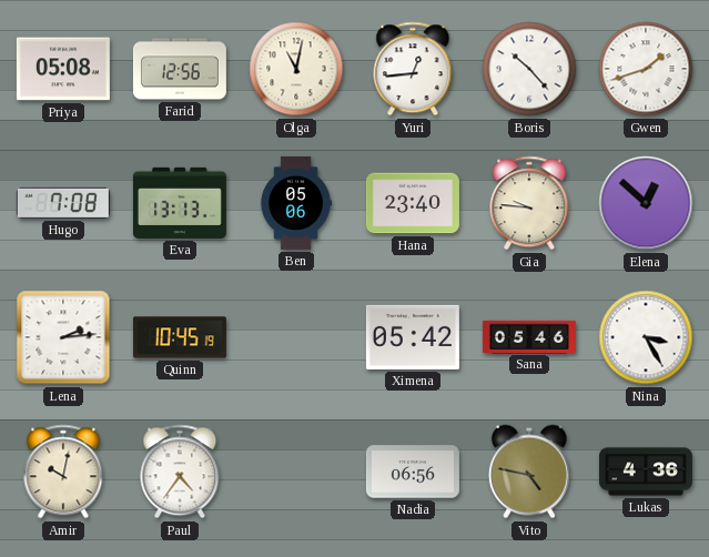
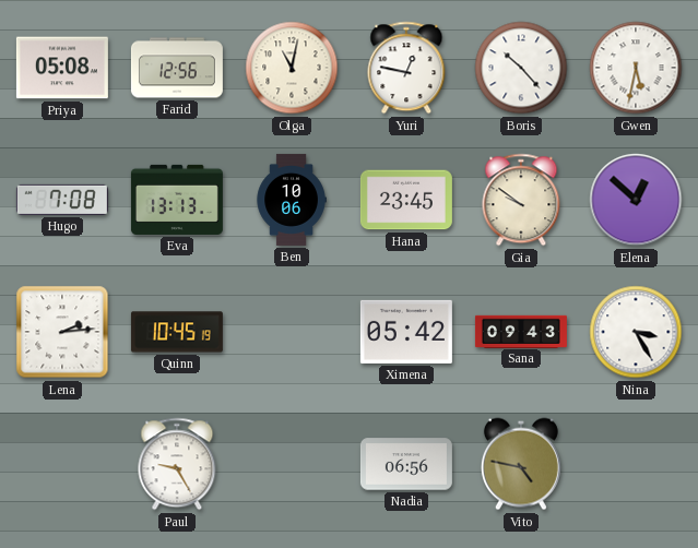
Yuri: 12:44 -> 12:47 (406, 68)
Gwen: 1:42 -> 5:32 (636, 68)
Ben: 05:06 -> 10:06 (292, 200)
Hana: 23:40 -> 23:45 (406, 200)
Gia: 9:46 -> 9:51 (521, 200)
Sana: 05:46 -> 09:43 (521, 331)
Amir: 10:02 -> none (63, 472)
Paul: 4:36 -> 9:25 (177, 464)
Lukas: 4:36 -> none (646, 472)
